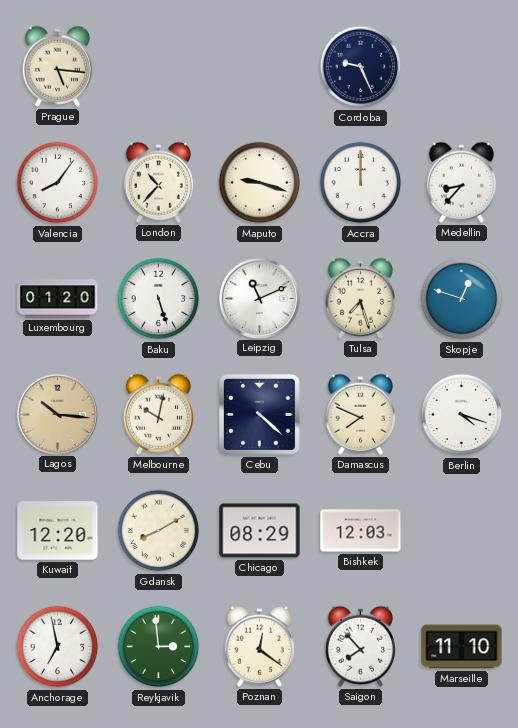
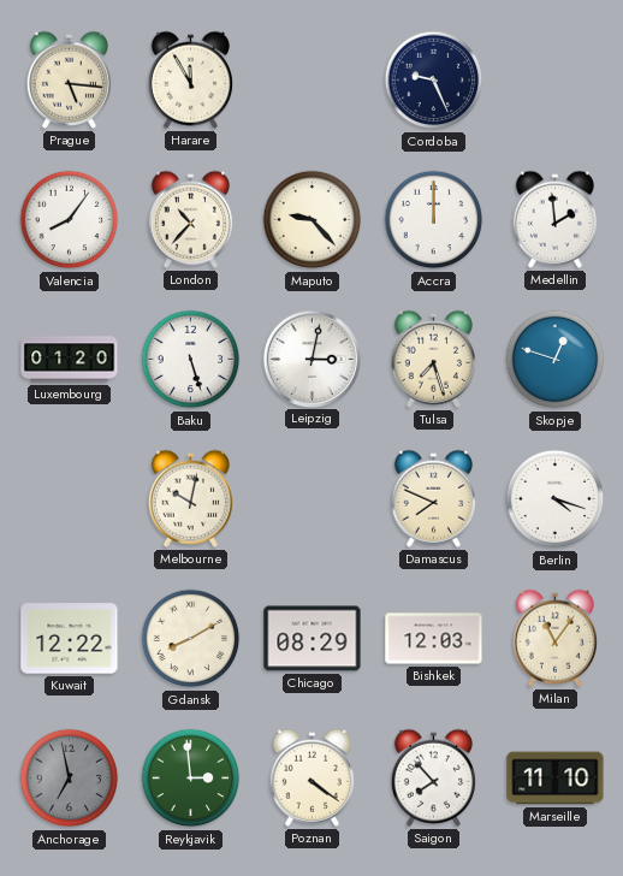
Harare: none -> 11:55 (190, 79)
Maputo: 9:18 -> 9:23 (313, 220)
Medellin: 8:37 -> 1:59 (554, 219)
Leipzig: 11:11 -> 3:02 (311, 359)
Lagos: 10:16 -> none (57, 414)
Cebu: 4:22 -> none (259, 414)
Kuwait: 12:20 -> 12:22 (70, 639)
Milan: none -> 11:06 (554, 638)
Anchorage dial: white -> grey (70, 779)
Poznan: 12:21 -> 4:21 (311, 777)
